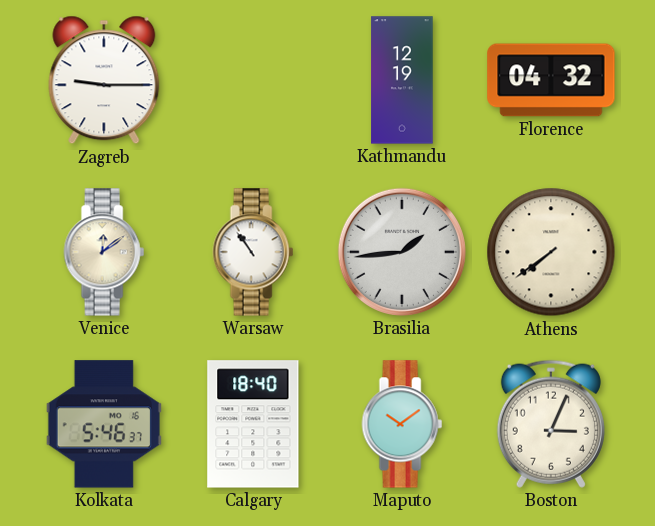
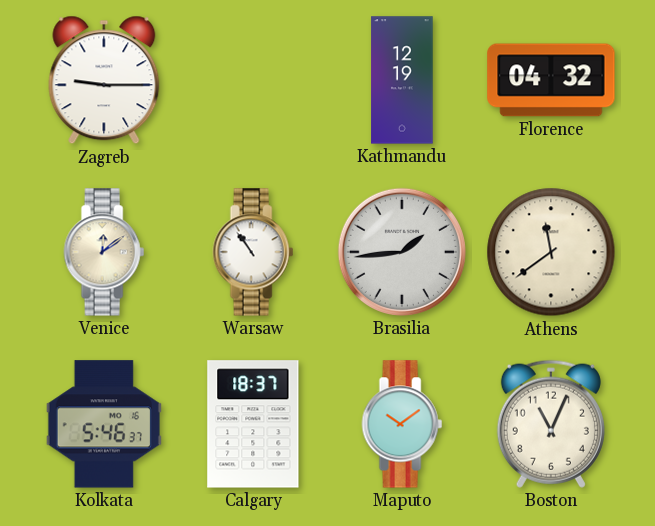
Athens: 7:39 -> 11:39 (551, 252)
Calgary: 18:40 -> 18:37 (253, 424)
Boston: 3:04 -> 11:04 (551, 424)
